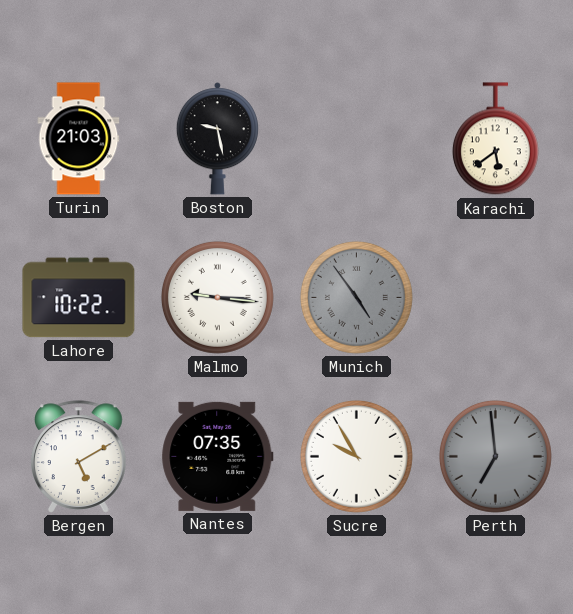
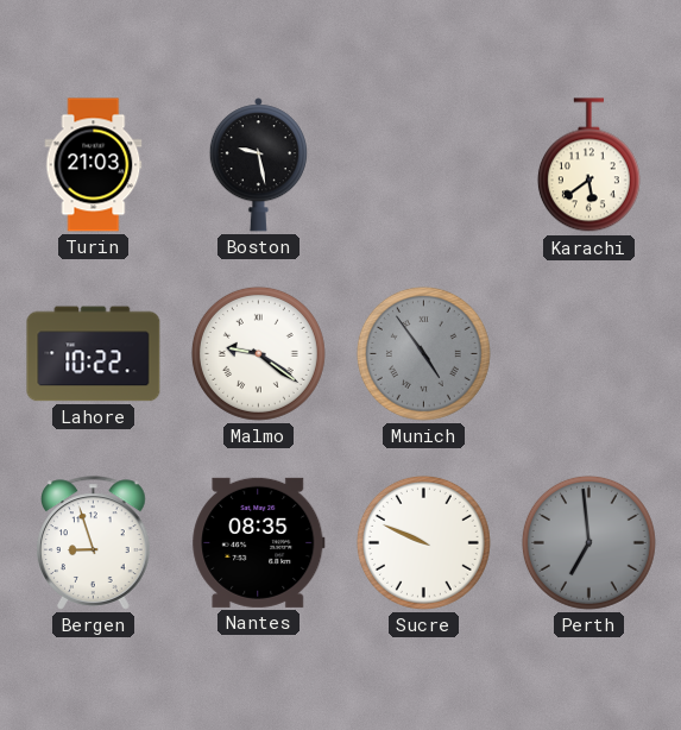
Malmo: 9:16 -> 9:21 (258, 353)
Bergen: 5:10 -> 8:57 (94, 543)
Nantes: 07:35 -> 08:35 (259, 542)
Sucre: 9:55 -> 9:49 (423, 542)
